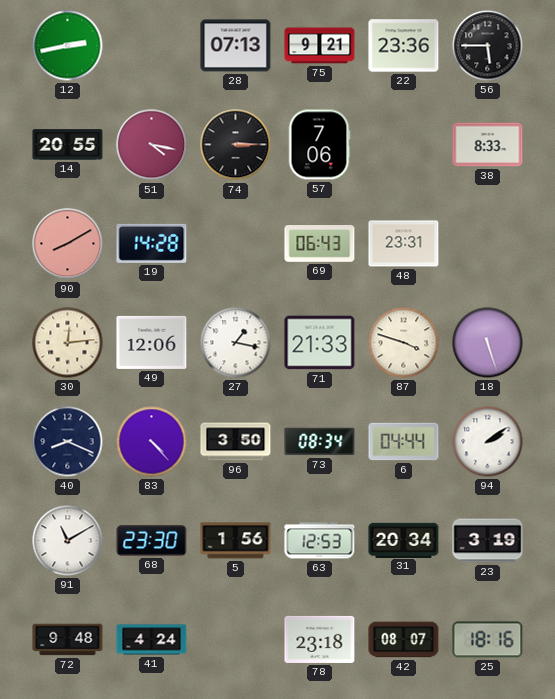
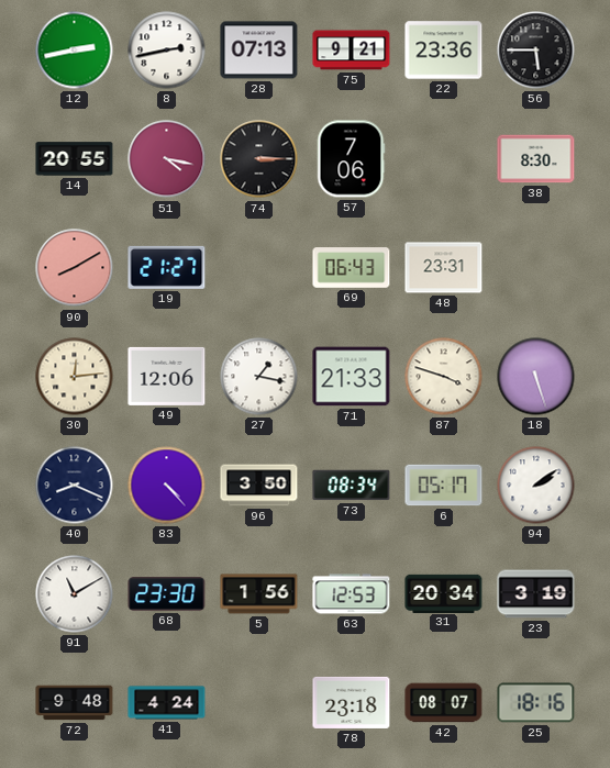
8: none -> 2:43 (167, 51)
38: 8:33 -> 8:30 (536, 159)
19: 14:28 -> 21:27 (167, 267)
6: 04:44 -> 05:17 (444, 486)
